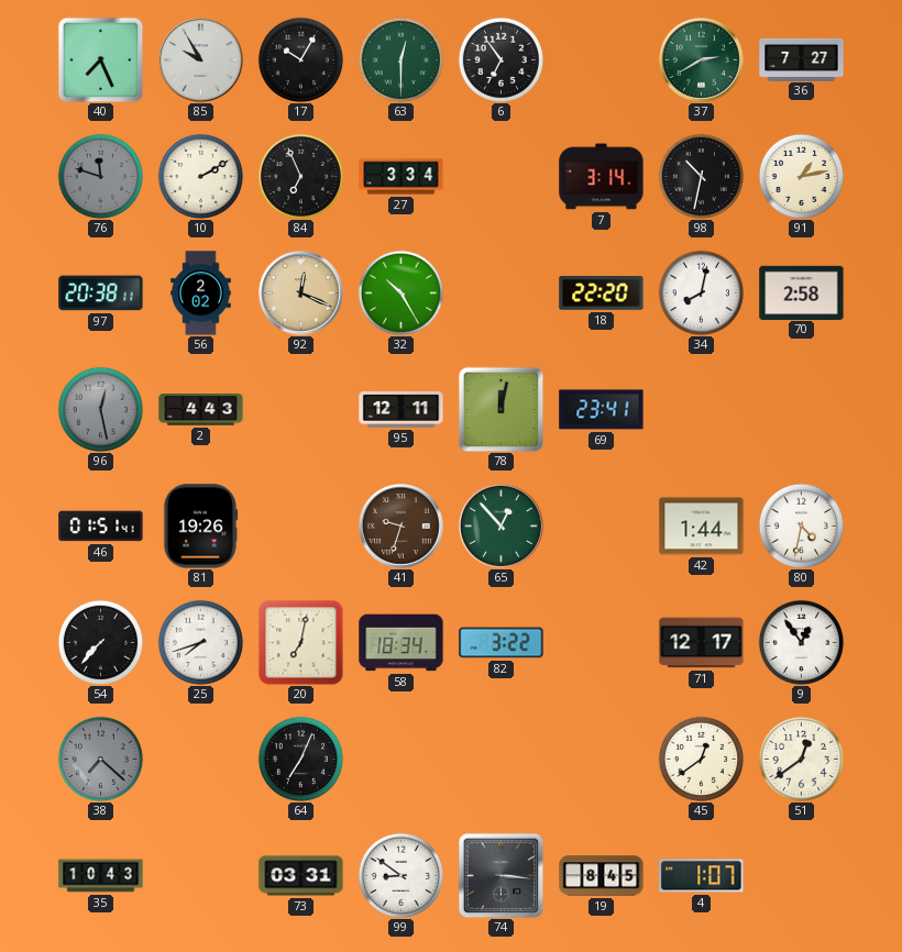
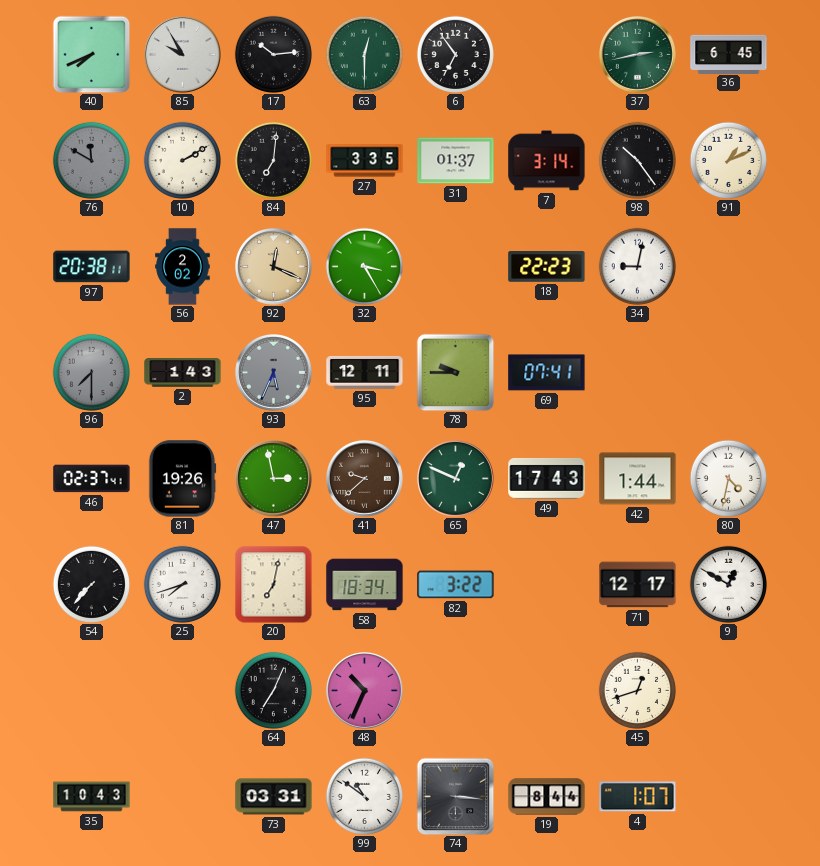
40: 7:26 -> 7:41 (91, 54)
17: 10:05 -> 10:14 (273, 54)
37: 2:40 -> 2:43 (638, 55)
36: 7:27 -> 6:45 (729, 54)
76: 11:48 -> 11:50 (91, 160)
84: 6:56 -> 7:01 (273, 160)
27: 3:34 -> 3:35 (365, 161)
31: none -> 01:37 (456, 161)
98: 10:32 -> 10:24 (637, 160)
91: 1:13 -> 1:11 (728, 160)
32: 10:25 -> 3:25 (364, 266)
18: 22:20 -> 22:23 (547, 267)
34: 8:02 -> 9:02 (637, 266)
70: 2:58 -> none (802, 292)
96: 12:28 -> 7:30 (91, 372)
2: 4:43 -> 1:43 (183, 373)
93: none -> 5:34 (274, 373)
78: 12:02 -> 9:45 (455, 372)
69: 23:41 -> 07:41 (547, 373)
46: 01:51 -> 02:37 (92, 479)
47: none -> 2:58 (274, 479)
41: 9:33 -> 9:38 (365, 479)
65: 12:53 -> 12:49 (456, 479)
49: none -> 17:43 (547, 478)
9: 12:54 -> 12:50 (728, 584)
38: 7:22 -> none (100, 759)
48: none -> 10:34 (365, 691)
45: 12:39 -> 12:42 (637, 690)
51: 12:39 -> none (801, 759)
99: 8:51 -> 10:51 (364, 796)
19: 8:45 -> 8:44 (547, 797)
